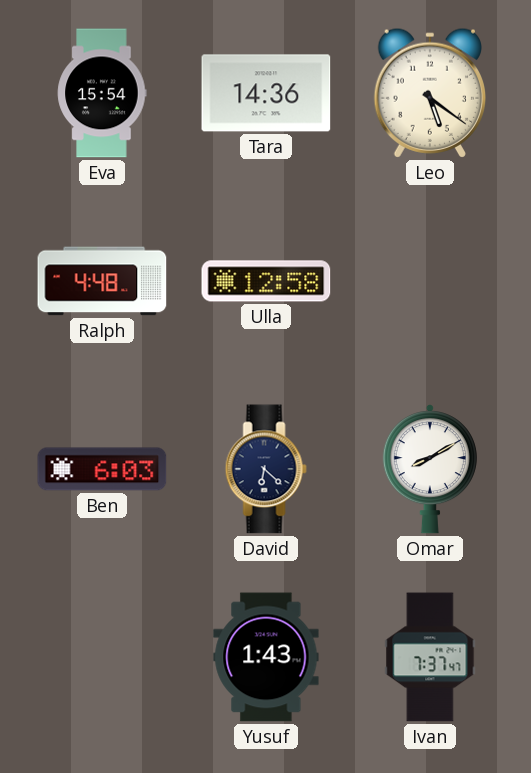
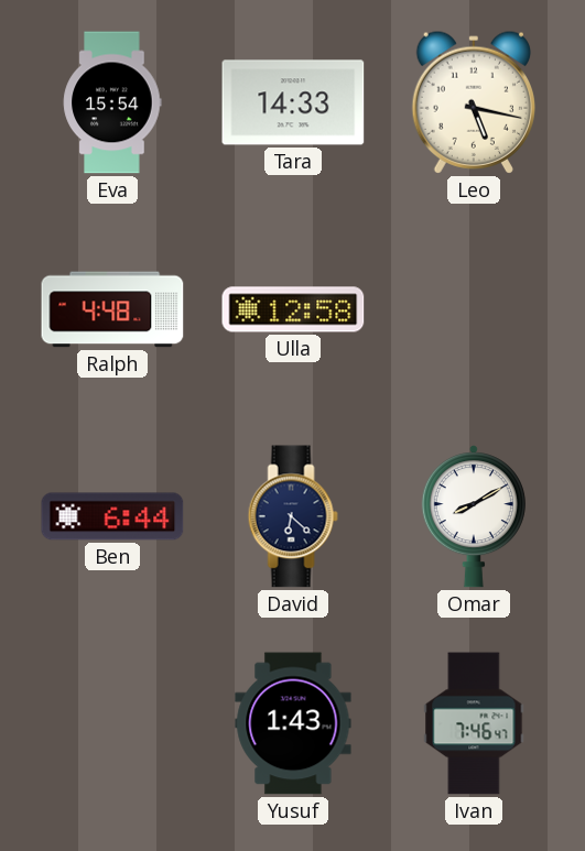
Tara: 14:36 -> 14:33 (293, 102)
Leo: 5:21 -> 5:17 (473, 102)
Ben: 6:03 -> 6:44 (112, 516)
Ivan: 7:37 -> 7:46 (474, 723)
